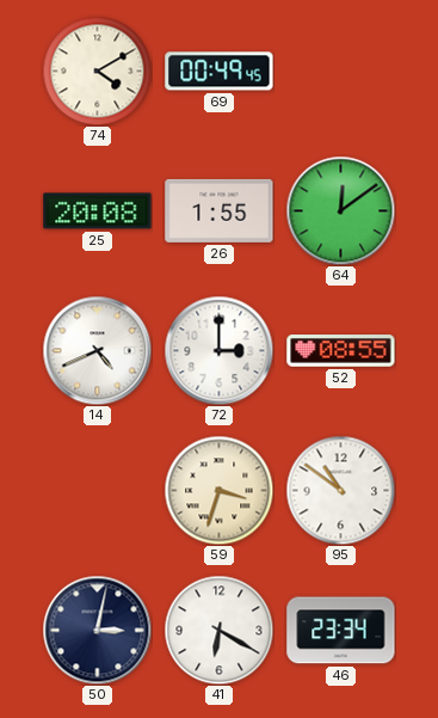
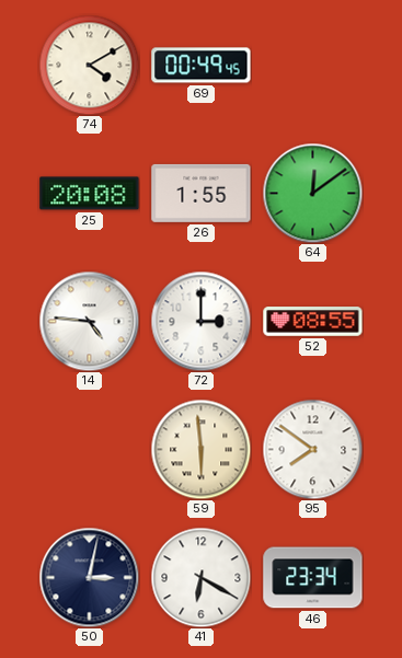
14: 4:41 -> 4:46 (89, 321)
59: 3:33 -> 5:59 (200, 449)
95: 10:51 -> 7:51 (312, 449)
